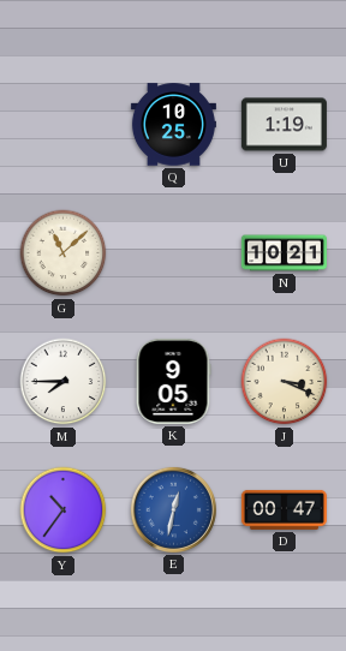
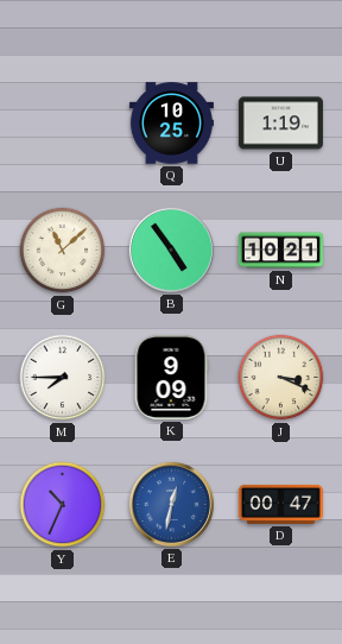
B: none -> 4:54 (171, 250)
K: 9:05 -> 9:09 (171, 377)
Y: 10:36 -> 10:34 (63, 505)
